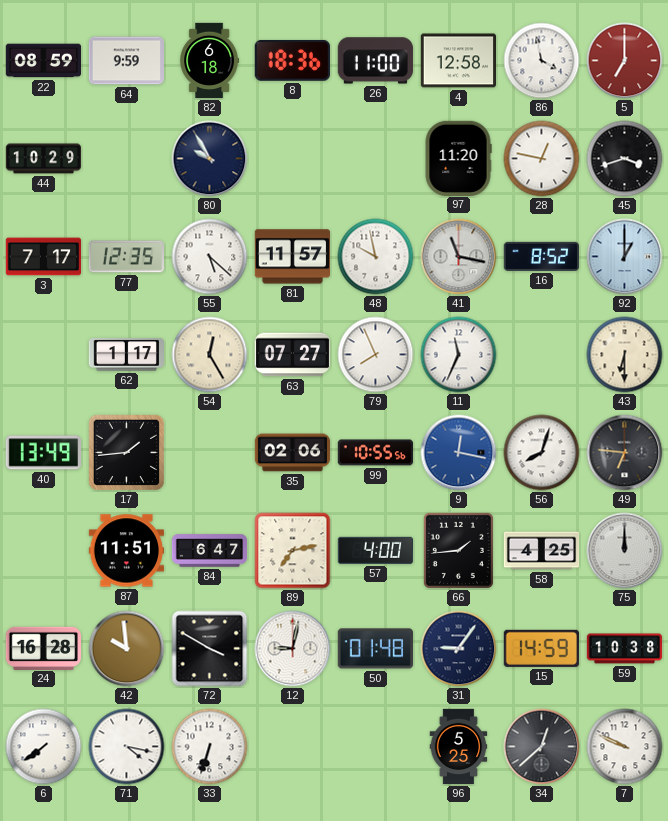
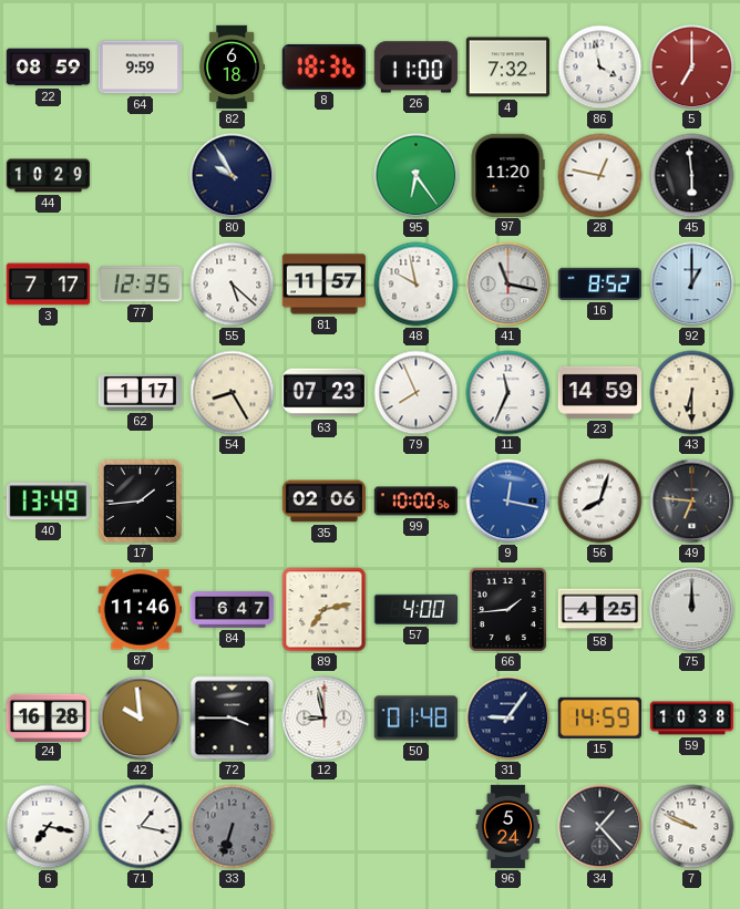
4: 12:58 -> 7:32 (507, 68)
95: none -> 6:24 (417, 176)
45: 3:42 -> 5:59 (692, 176)
54: 12:25 -> 8:25 (233, 393)
63: 07:27 -> 07:23 (325, 393)
23: none -> 14:59 (599, 392)
99: 10:55 -> 10:00 (415, 502)
87: 11:51 -> 11:46 (140, 610)
72: 3:50 -> 3:45 (233, 719)
12: 9:02 -> 8:58 (325, 719)
6: 7:39 -> 7:17 (49, 827)
71: 4:17 -> 1:17 (141, 827)
33 dial: white -> grey (233, 827)
96: 5:25 -> 5:24 (508, 827)
34: 12:38 -> 1:23 (600, 827)
